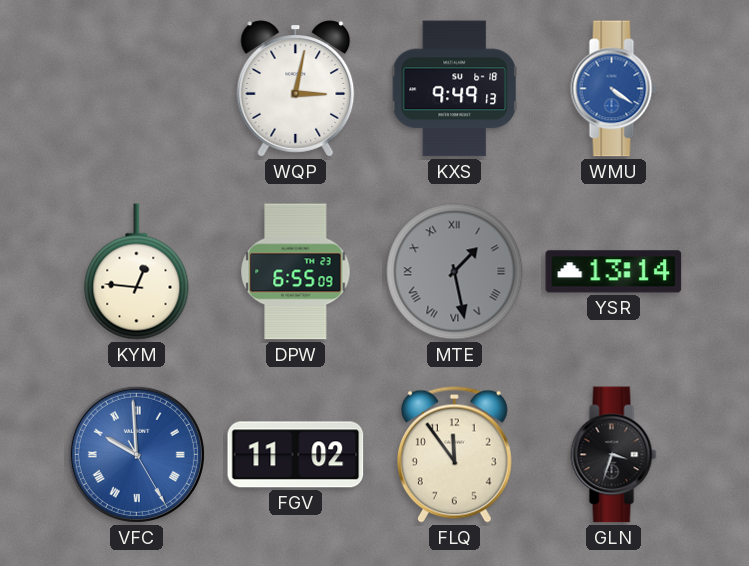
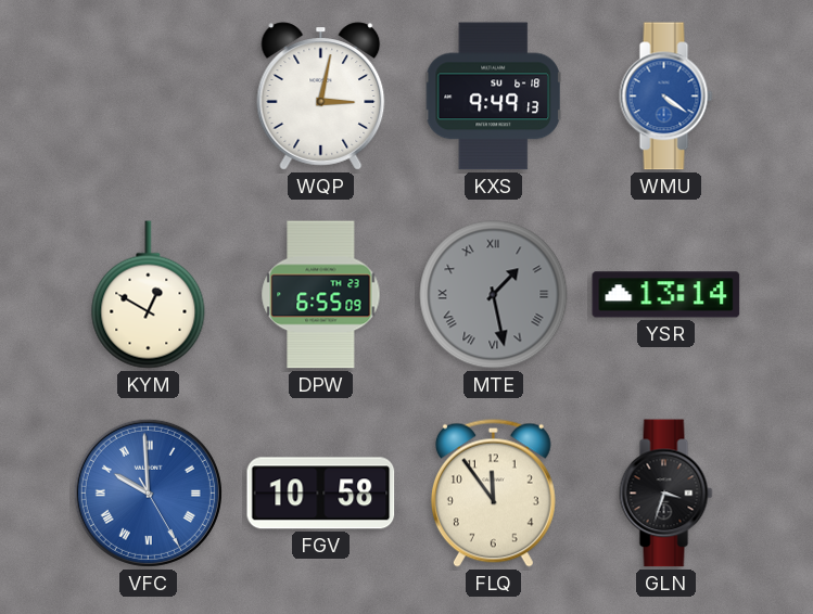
KYM: 12:46 -> 12:50 (149, 295)
FGV: 11:02 -> 10:58 (321, 494)
